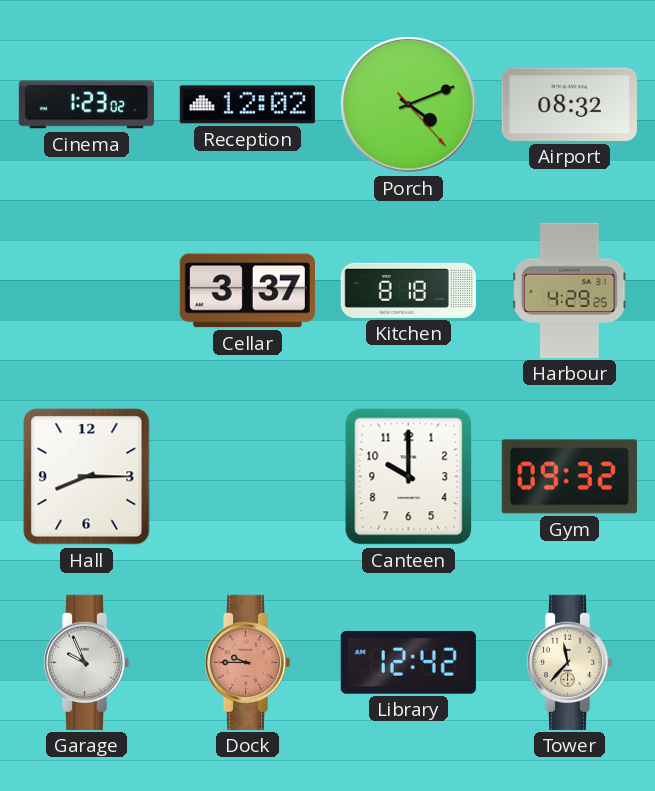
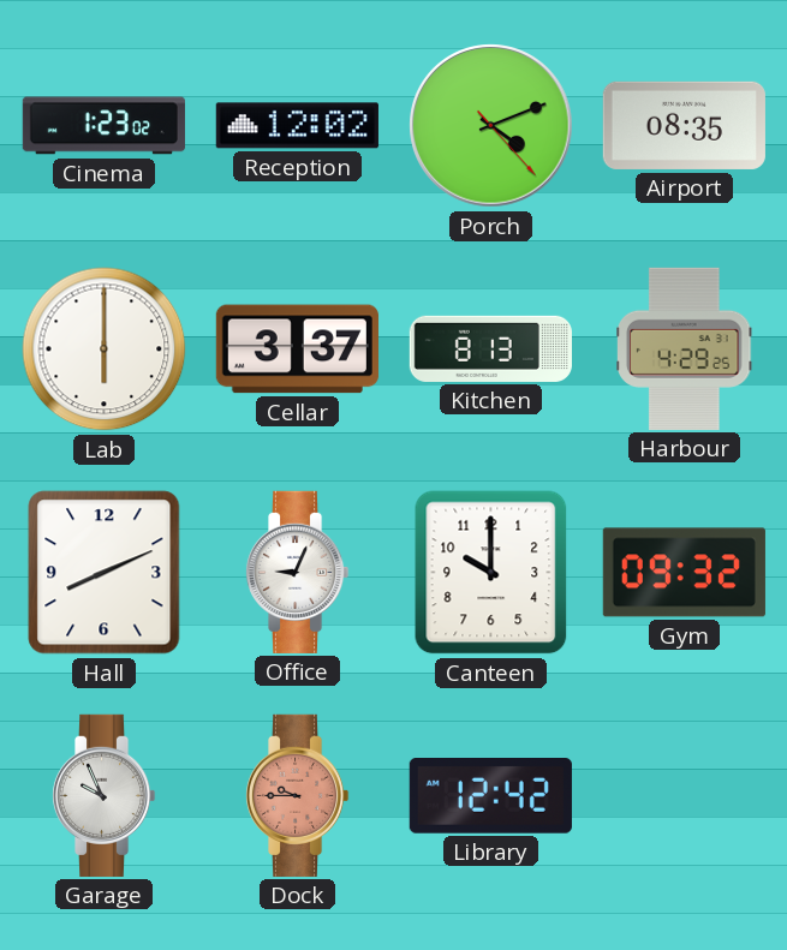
Airport: 08:32 -> 08:35 (684, 125)
Lab: none -> 6:00 (105, 349)
Kitchen: 8:18 -> 8:13 (490, 348)
Hall: 8:15 -> 8:11 (105, 573)
Office: none -> 9:04 (297, 572)
Tower: 11:37 -> none (569, 662)
